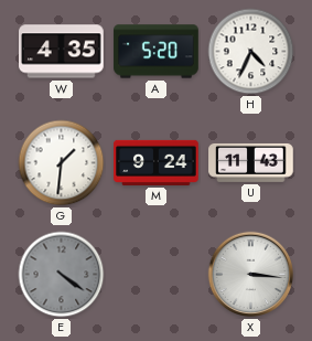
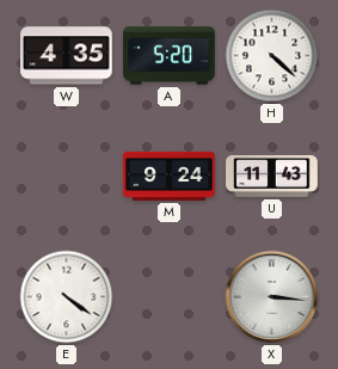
H: 4:34 -> 4:22 (272, 56)
G: 1:31 -> none (62, 163)
E dial: grey -> white (67, 297)
